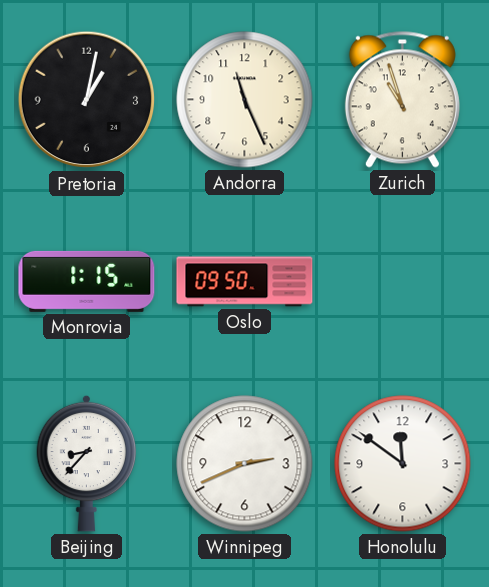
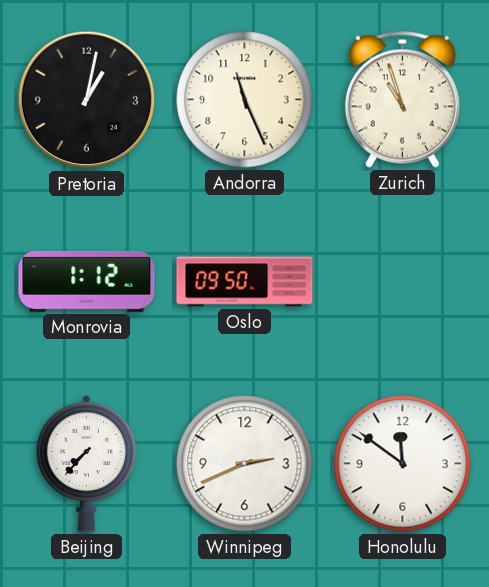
Monrovia: 1:15 -> 1:12 (87, 281)
Beijing: 8:37 -> 7:37 (87, 463)
